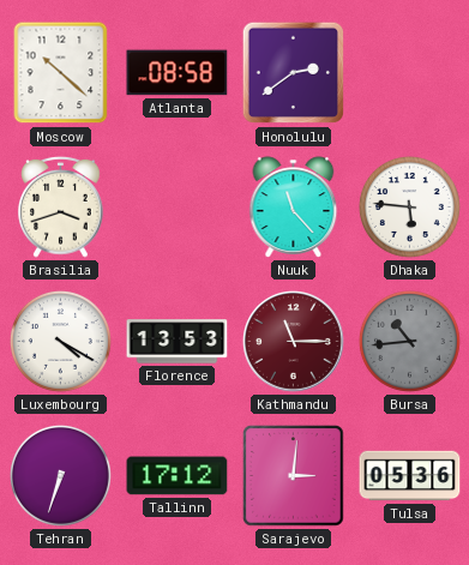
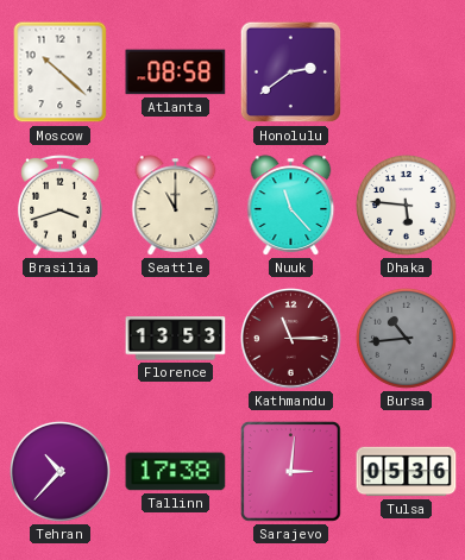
Seattle: none -> 11:00 (176, 206)
Luxembourg: 4:20 -> none (60, 341)
Tehran: 6:33 -> 10:37 (59, 471)
Tallinn: 17:12 -> 17:38 (176, 472)
